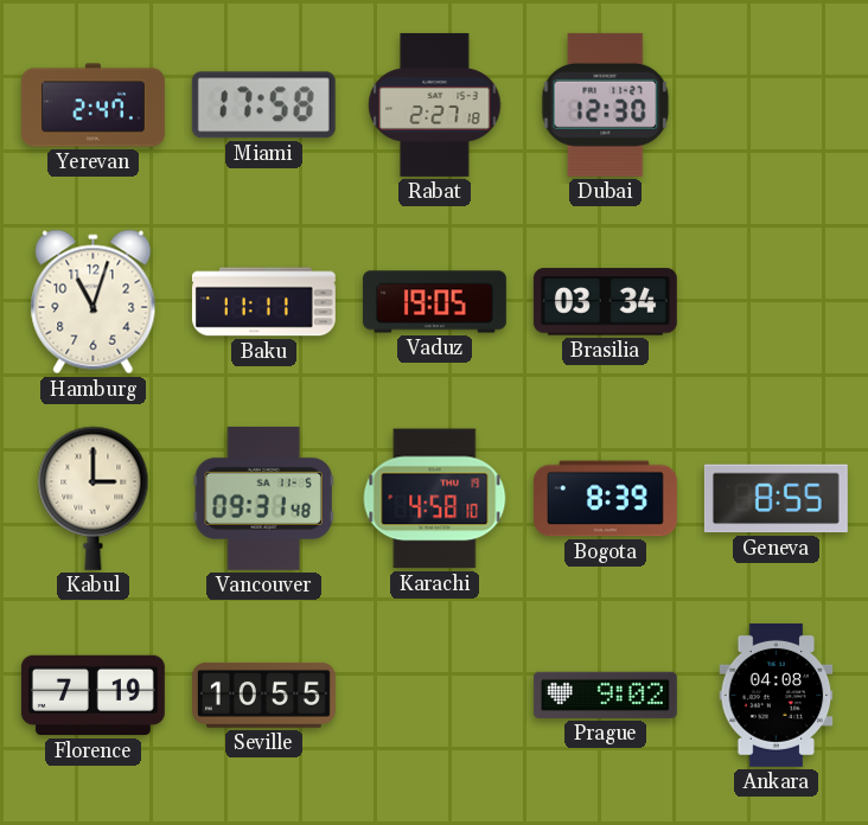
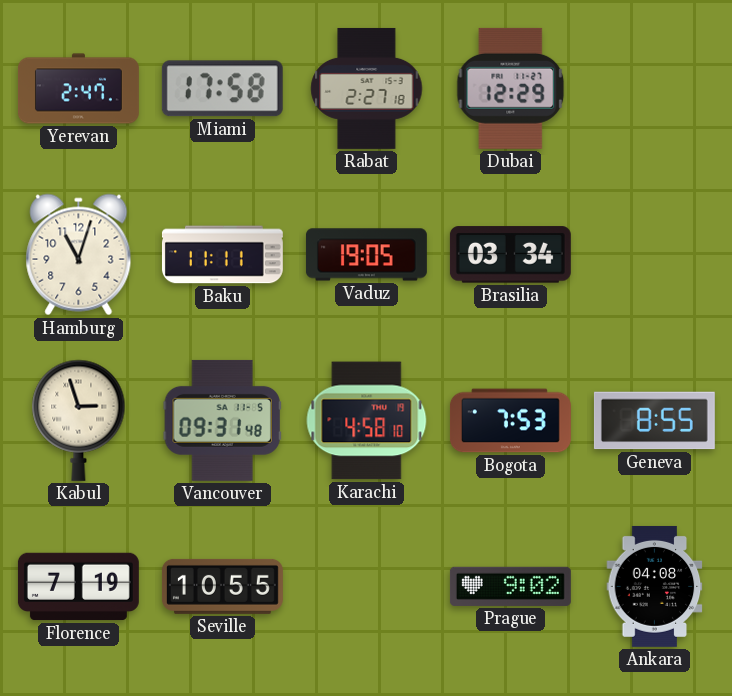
Dubai: 12:30 -> 12:29 (511, 88)
Kabul: 3:00 -> 2:57 (79, 420)
Bogota: 8:39 -> 7:53 (510, 421)
